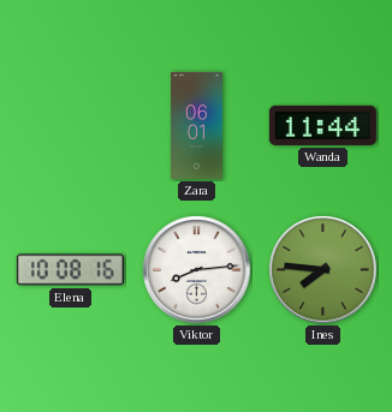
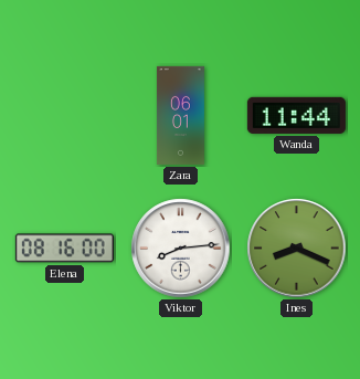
Elena: 10:08 -> 08:16 (64, 249)
Ines: 7:46 -> 8:19 (297, 249)
